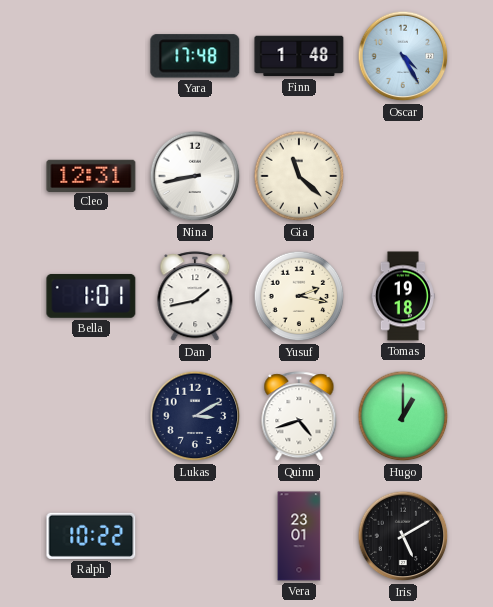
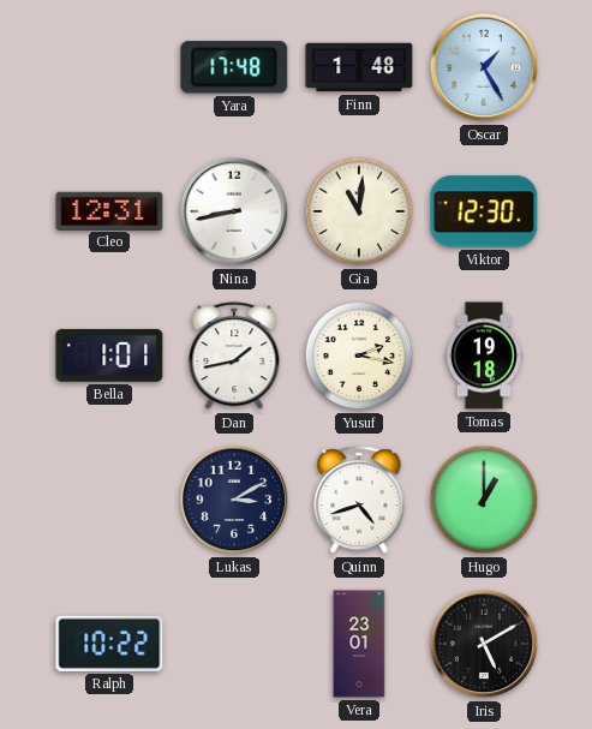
Oscar: 4:25 -> 1:25 (484, 67)
Gia: 11:22 -> 11:01 (359, 211)
Viktor: none -> 12:30 (484, 211)
